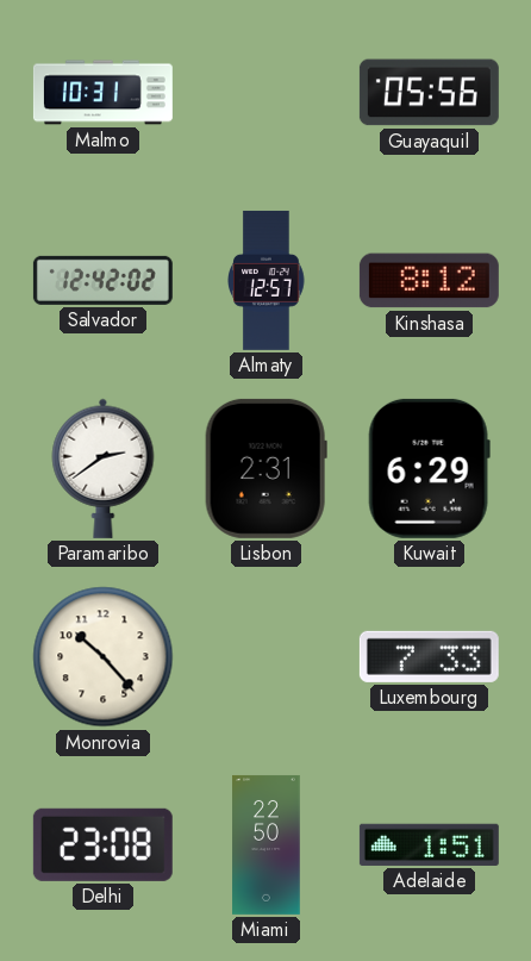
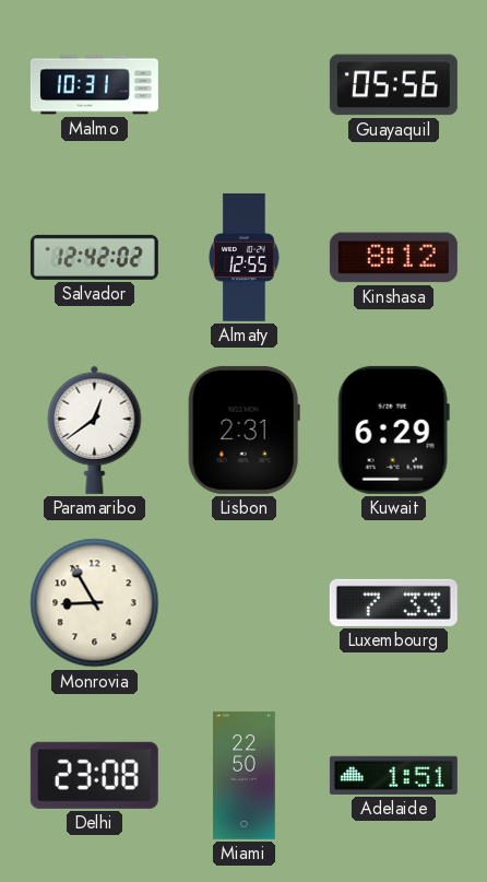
Almaty: 12:57 -> 12:55 (245, 257)
Paramaribo: 2:39 -> 12:39 (95, 430)
Monrovia: 10:23 -> 8:55 (95, 603)
